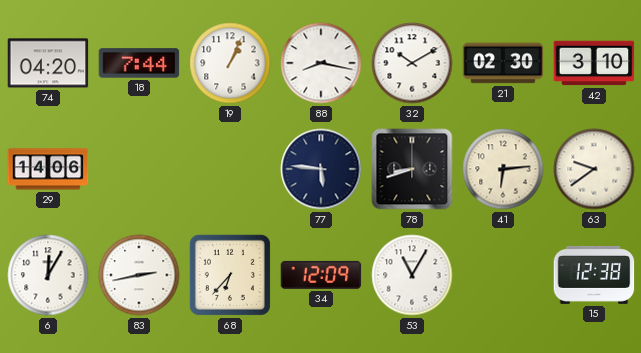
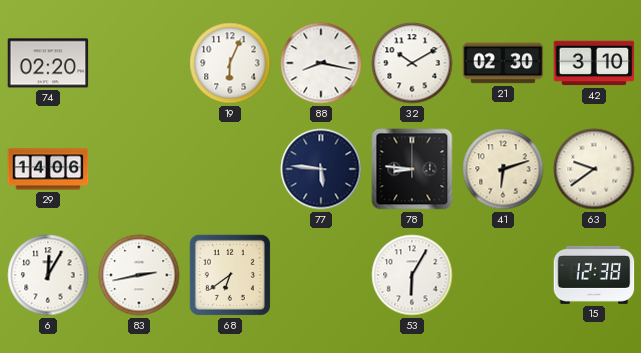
74: 04:20 -> 02:20 (48, 63)
18: 7:44 -> none (139, 63)
19: 1:04 -> 6:04 (230, 63)
78: 8:42 -> 8:46 (412, 169)
41: 6:14 -> 6:12 (503, 169)
68: 6:37 -> 6:39 (230, 275)
34: 12:09 -> none (321, 275)
53: 11:05 -> 6:05 (412, 275)
